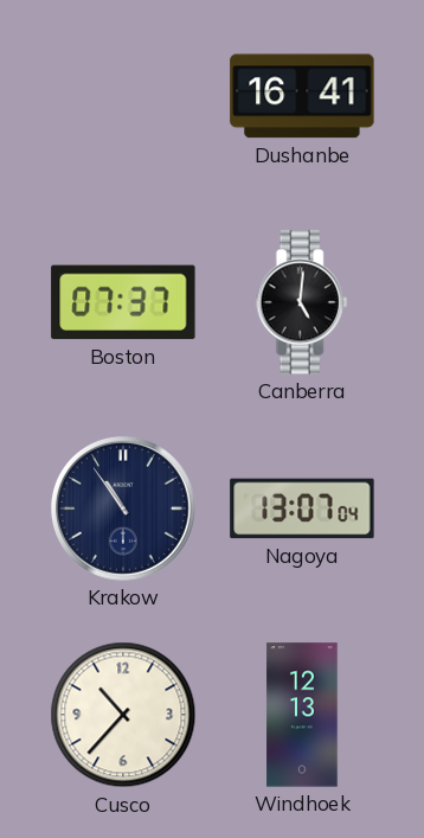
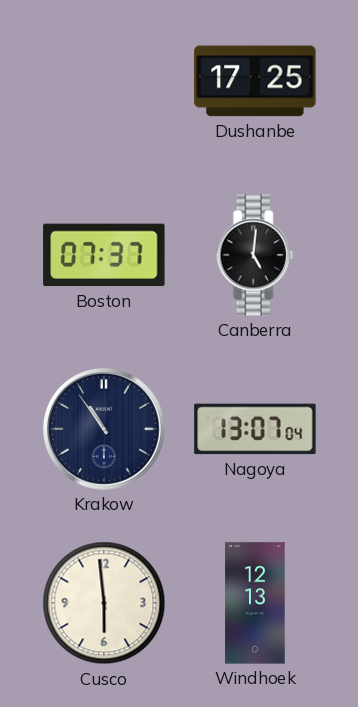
Dushanbe: 16:41 -> 17:25 (255, 81)
Cusco: 10:37 -> 5:59 (104, 603)
